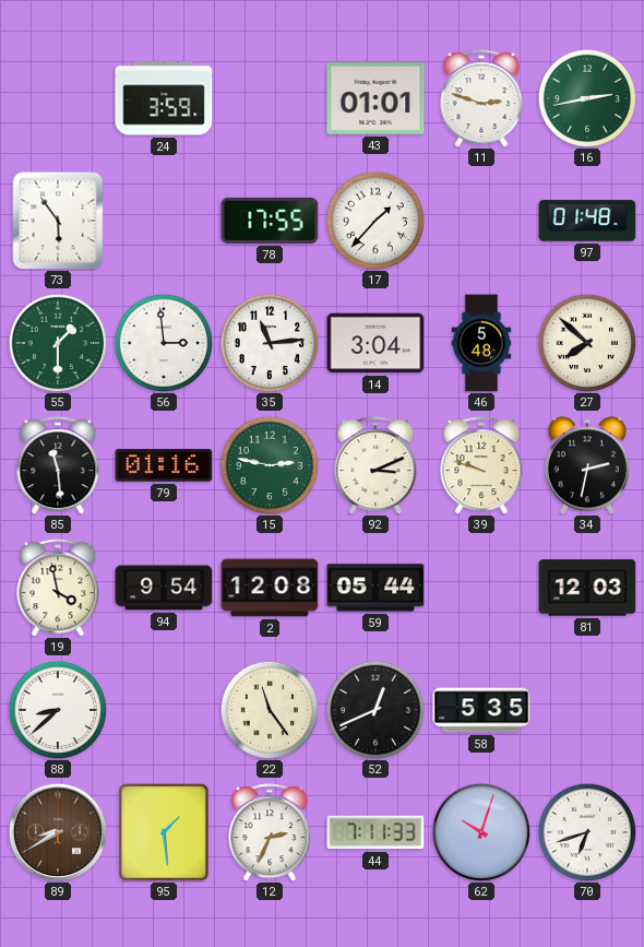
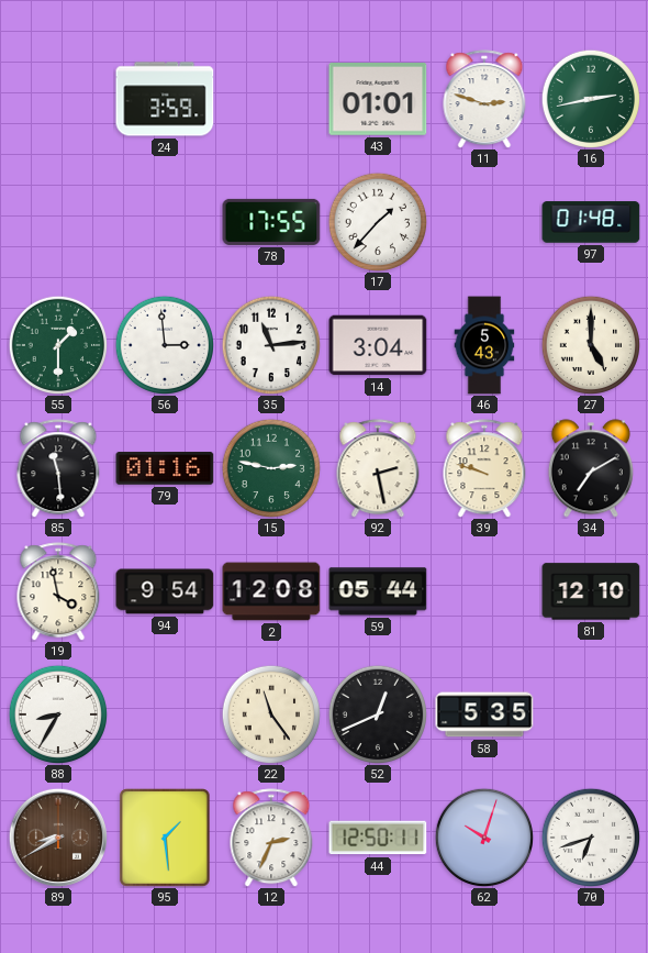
73: 5:54 -> none (58, 221)
46: 5:48 -> 5:43 (484, 345)
27: 7:52 -> 5:00 (590, 344)
92: 3:11 -> 2:28 (378, 468)
34: 2:32 -> 7:10 (591, 468)
81: 12:03 -> 12:10 (591, 591)
88: 8:38 -> 8:35 (57, 713)
44: 7:11 -> 12:50 (378, 838)
